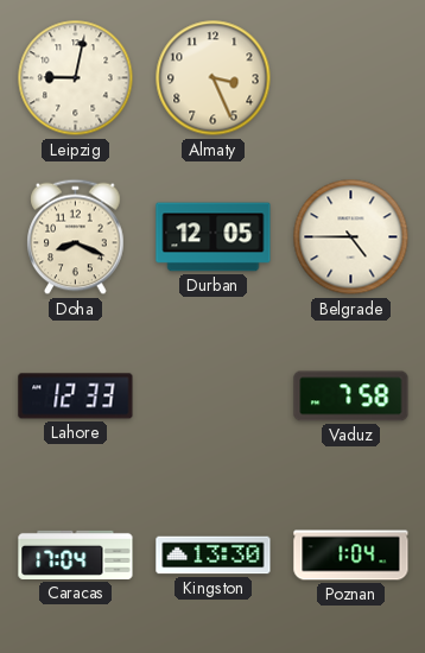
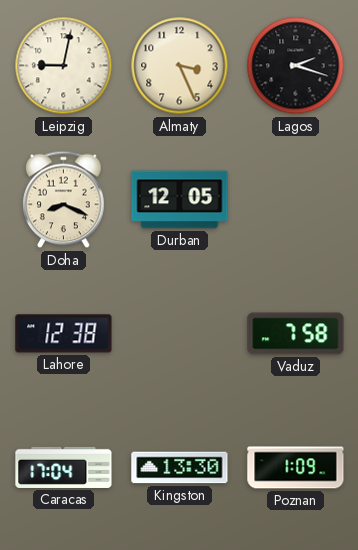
Lagos: none -> 2:18 (296, 66)
Belgrade: 4:45 -> none (351, 237)
Lahore: 12:33 -> 12:38 (64, 334)
Poznan: 1:04 -> 1:09 (296, 468)
